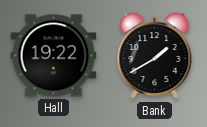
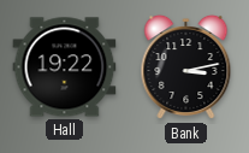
Bank: 1:40 -> 3:13 (186, 67)
